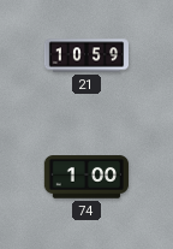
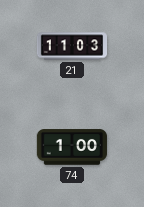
21: 10:59 -> 11:03 (71, 46)
